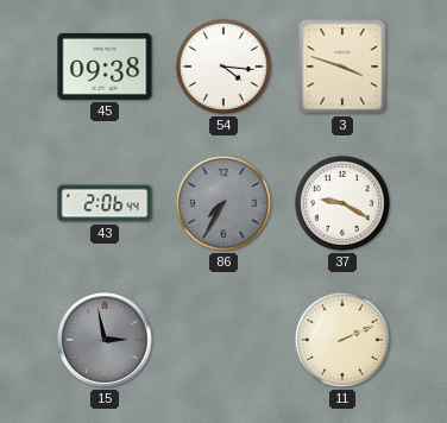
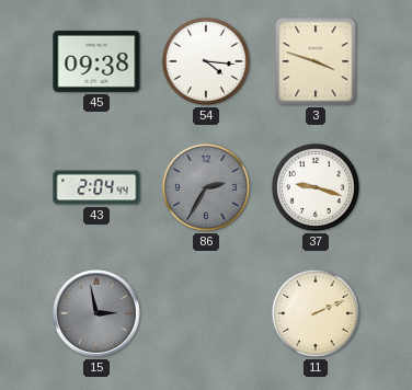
43: 2:06 -> 2:04 (96, 187)
86: 7:35 -> 2:35 (206, 187)
37: 9:20 -> 9:18 (316, 187)
